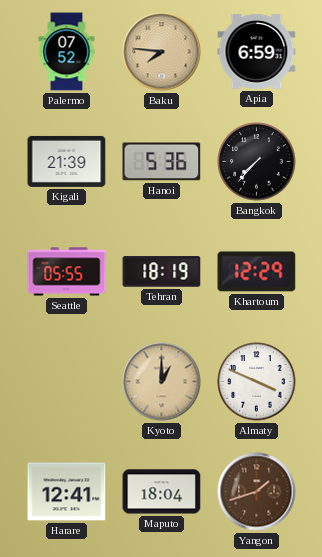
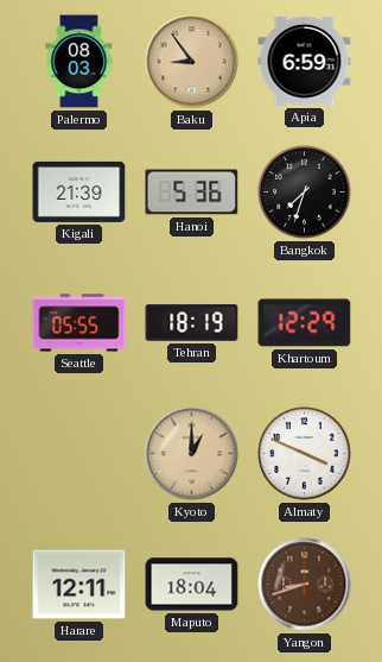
Palermo: 07:52 -> 08:03 (79, 62)
Baku: 7:46 -> 8:54 (192, 62)
Bangkok: 7:37 -> 7:33 (305, 193)
Harare: 12:41 -> 12:11 (79, 585)
Yangon: 1:42 -> 8:42 (305, 585)
